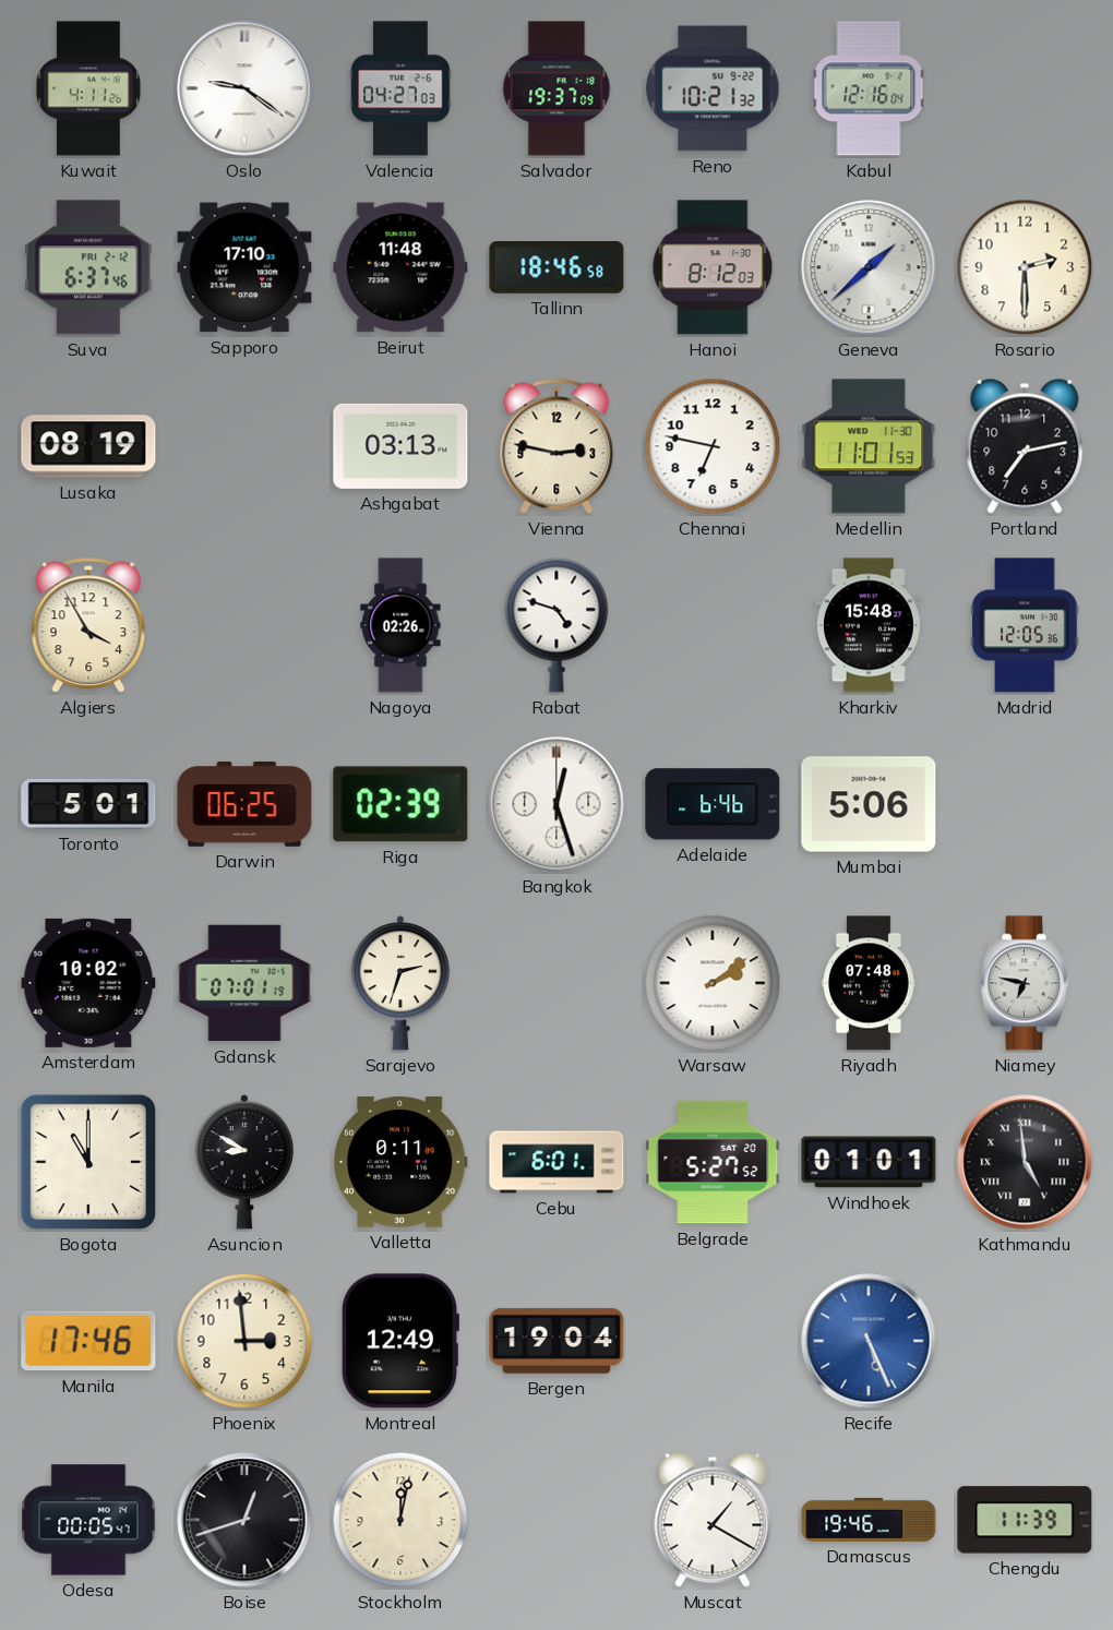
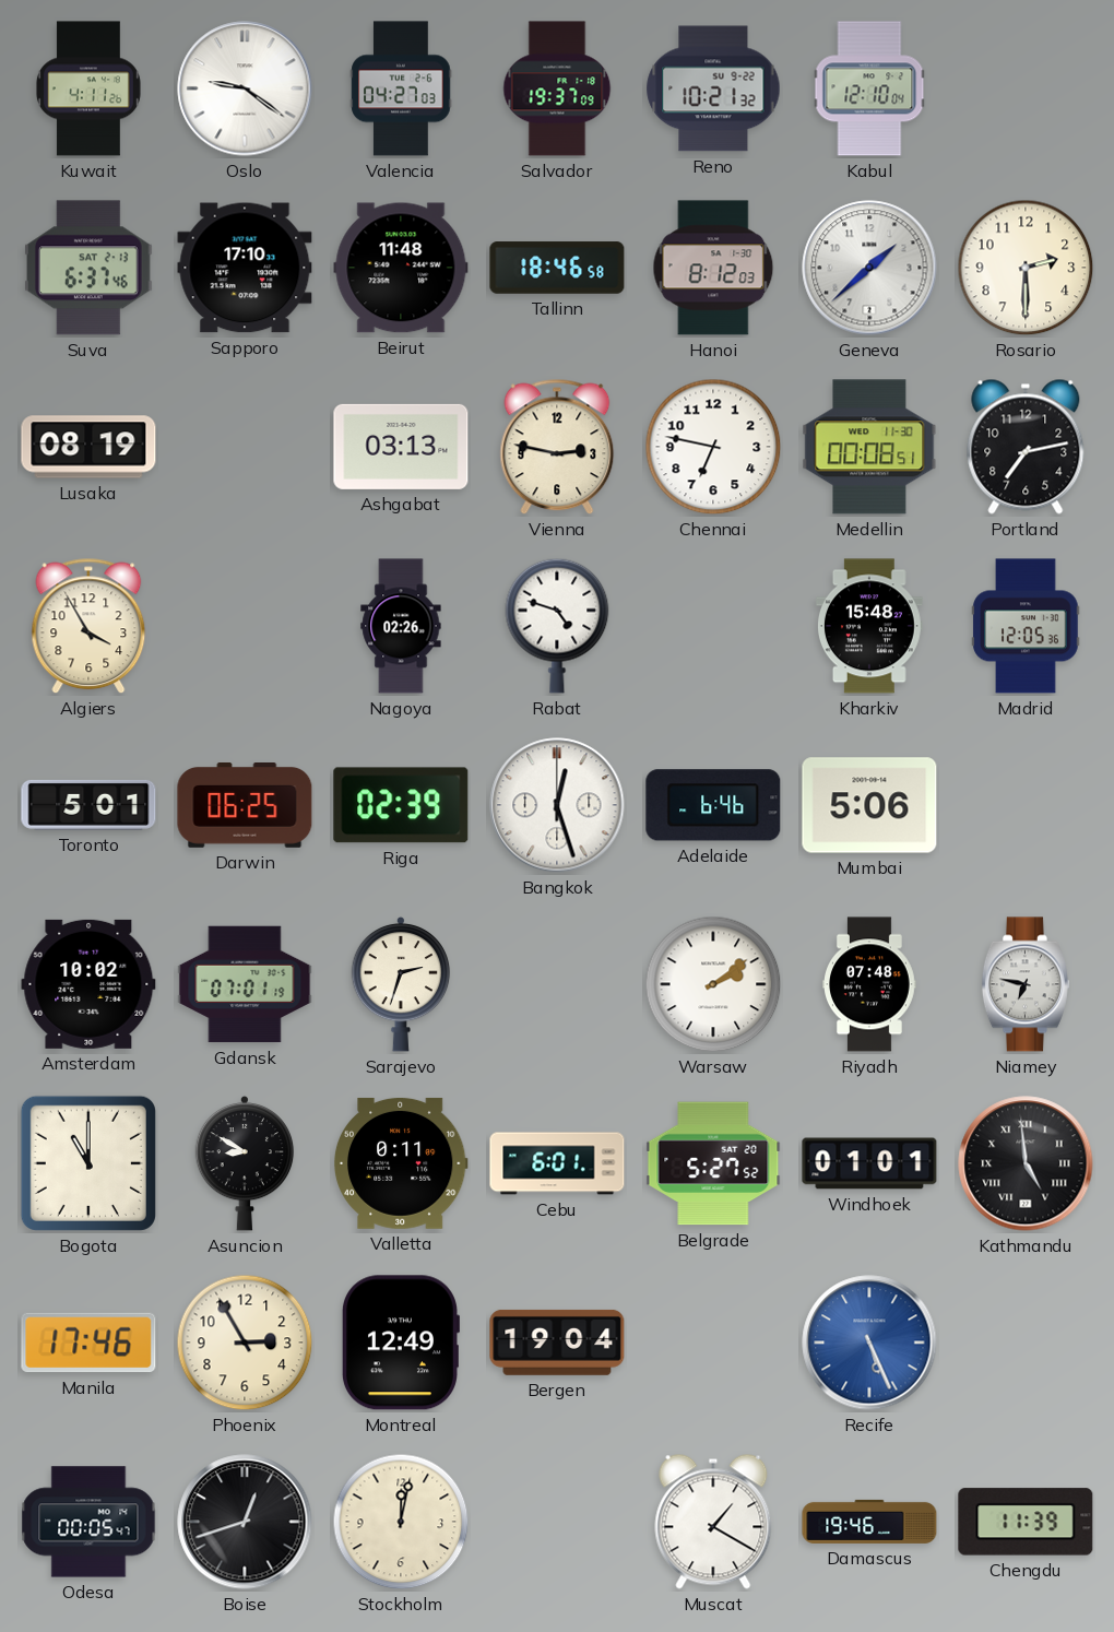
Kabul: 12:16 -> 12:10 (869, 88)
Suva date: FRI 2-12 -> SAT 2-13 (90, 268)
Medellin: 11:01 -> 00:08 (869, 447)
Phoenix: 2:59 -> 2:55 (245, 1343)
